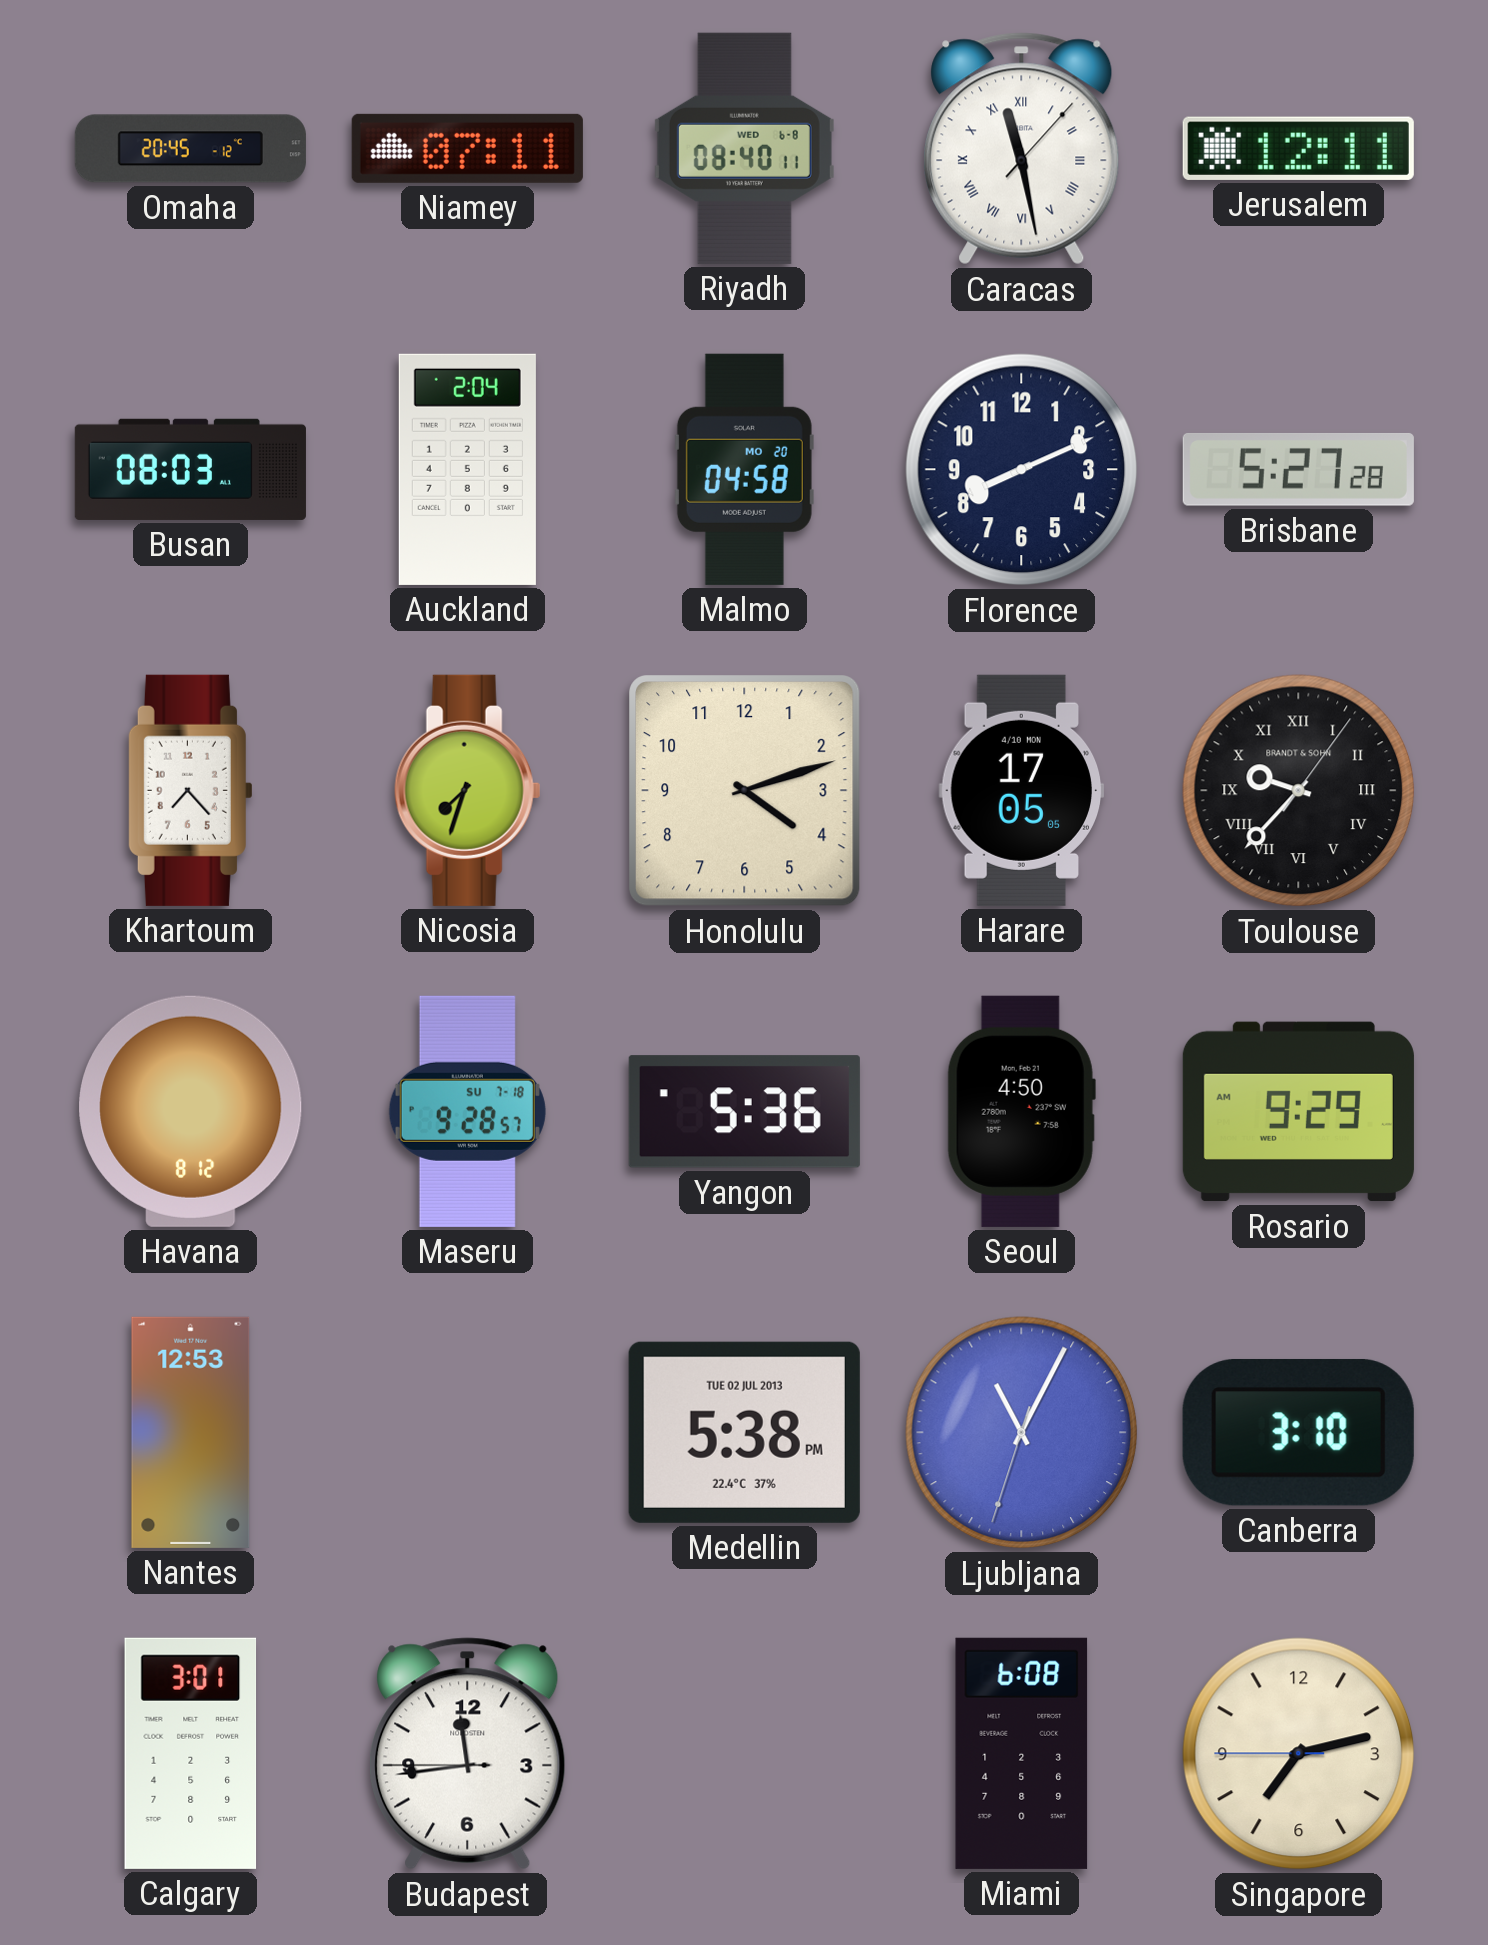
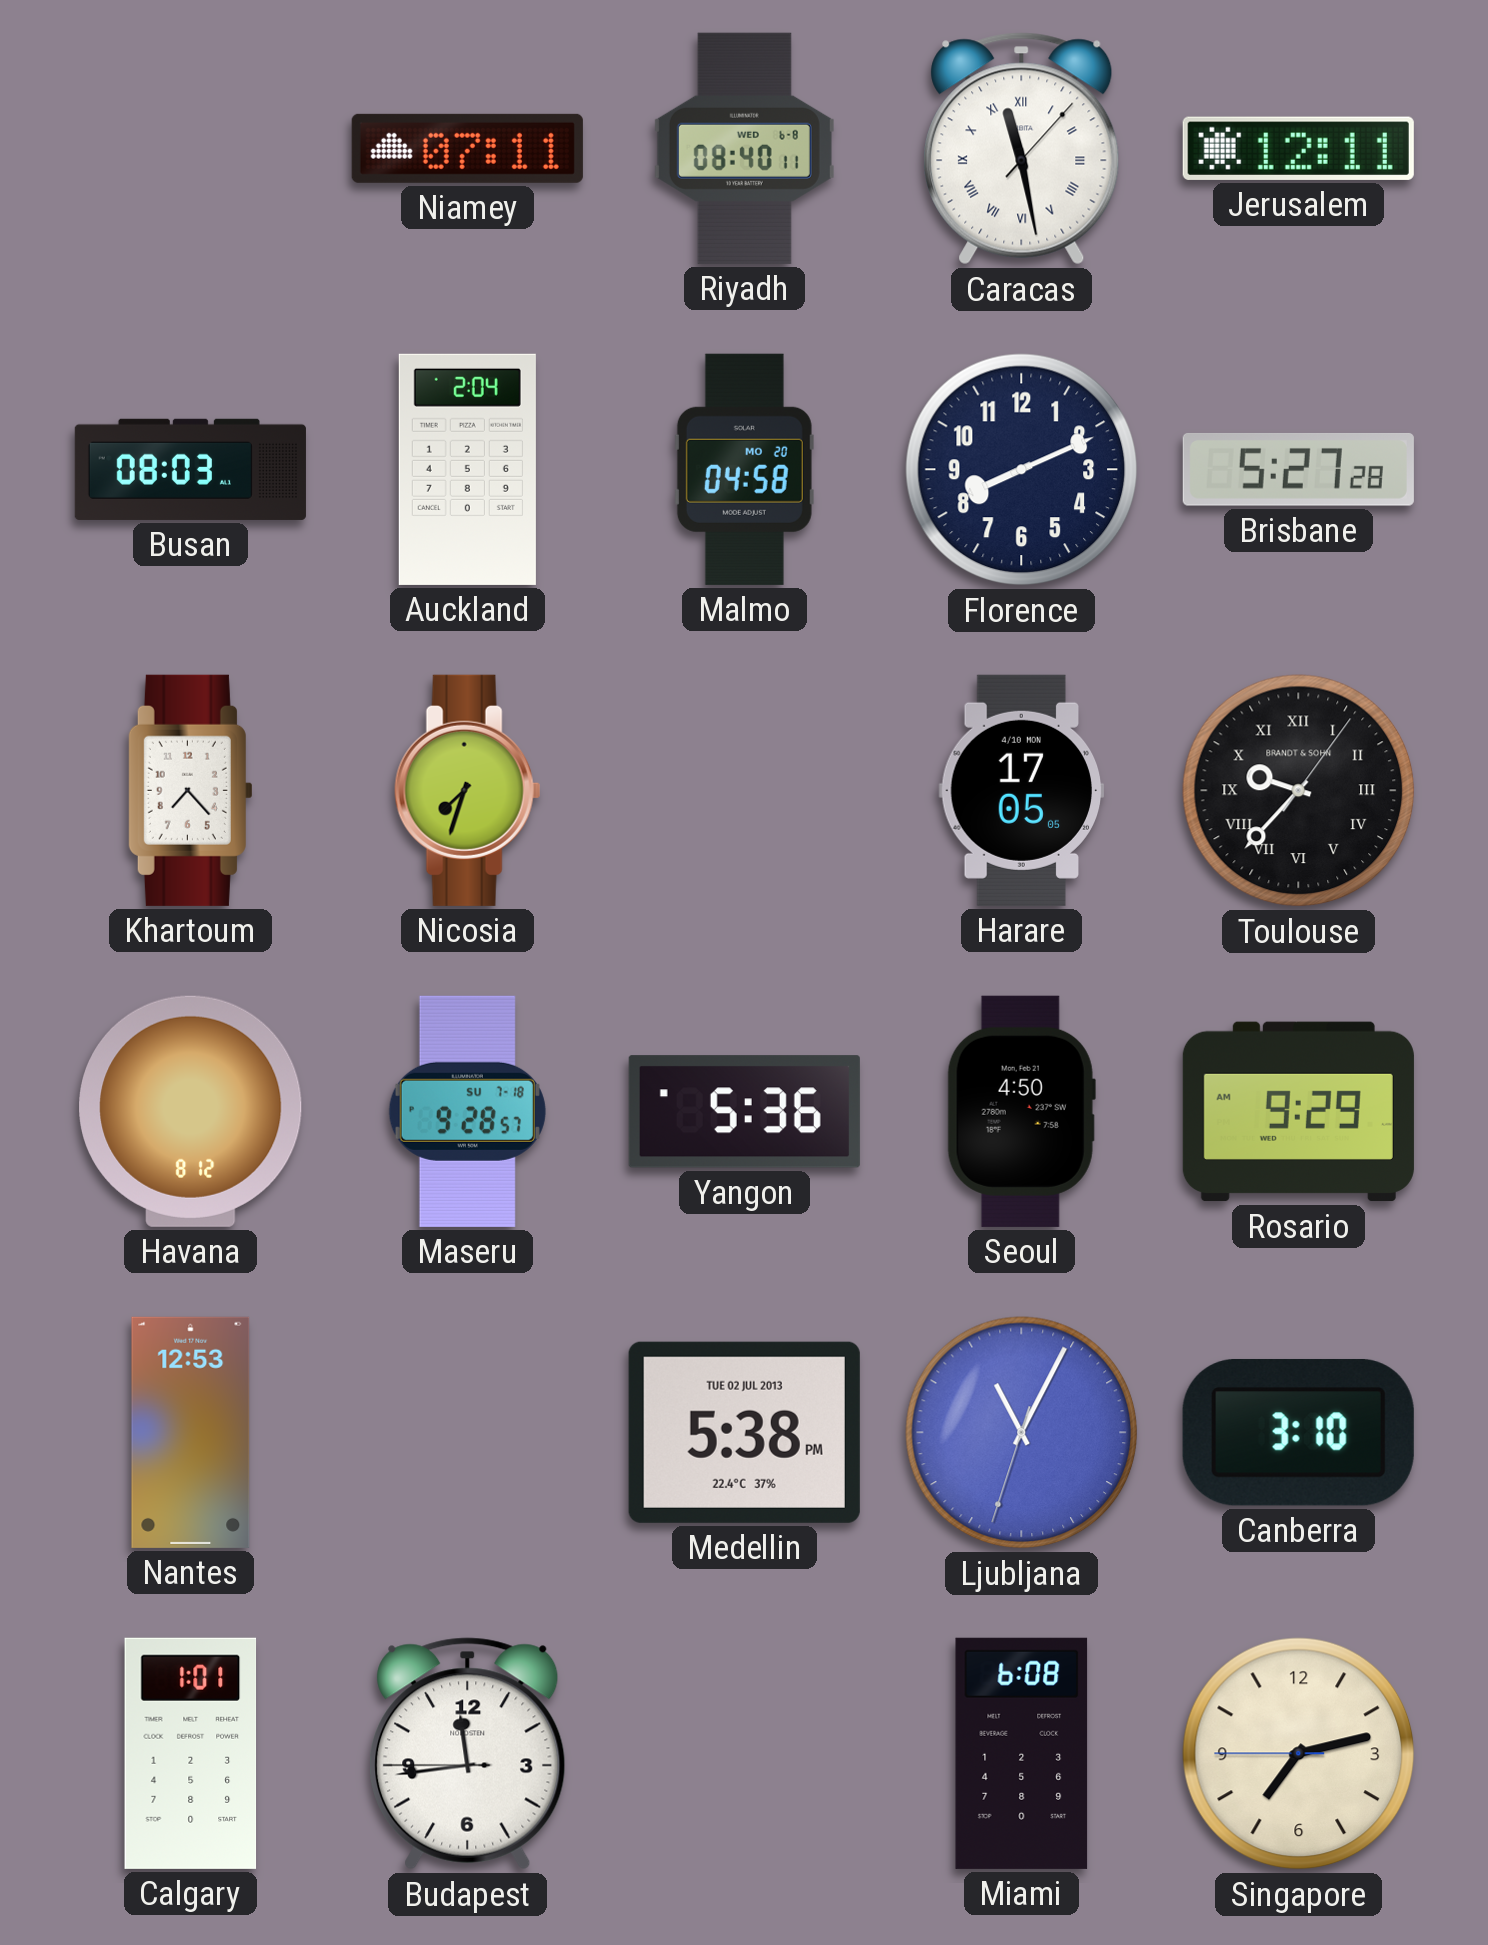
Omaha: 20:45 -> none (190, 149)
Honolulu: 4:12 -> none (745, 791)
Calgary: 3:01 -> 1:01 (191, 1753)
